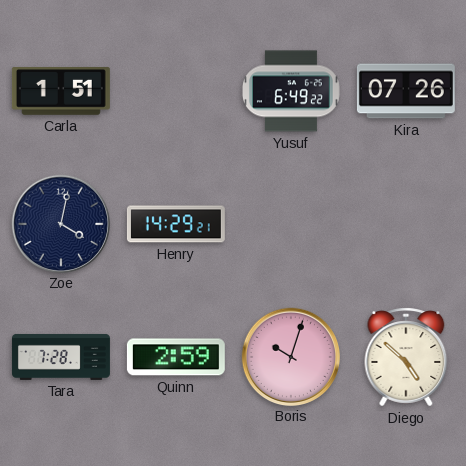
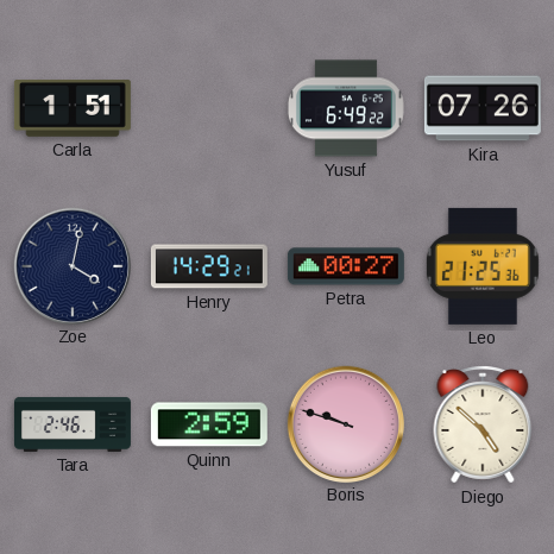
Petra: none -> 00:27 (346, 266)
Leo: none -> 21:25 (483, 266)
Tara: 7:28 -> 2:46 (73, 424)
Boris: 10:03 -> 9:48 (345, 423)
